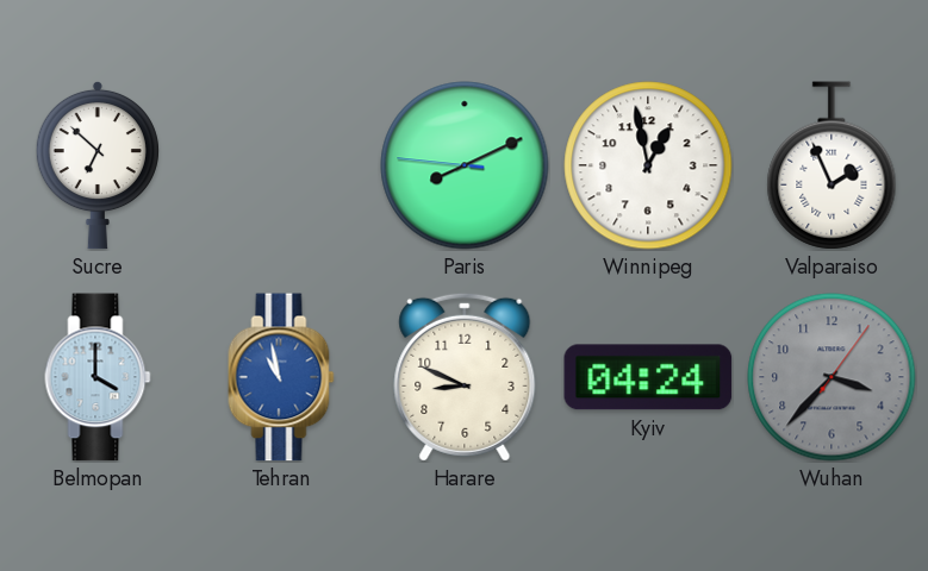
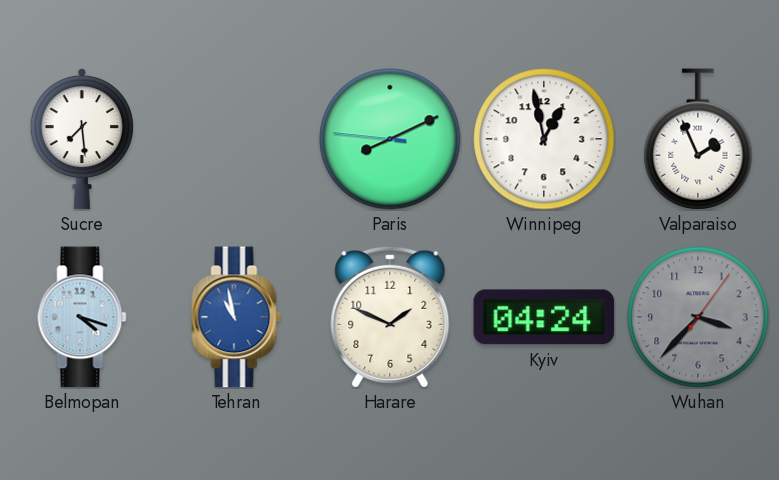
Sucre: 6:52 -> 7:29 (82, 139)
Belmopan: 4:00 -> 4:18 (82, 317)
Harare: 8:49 -> 1:49 (390, 317)
